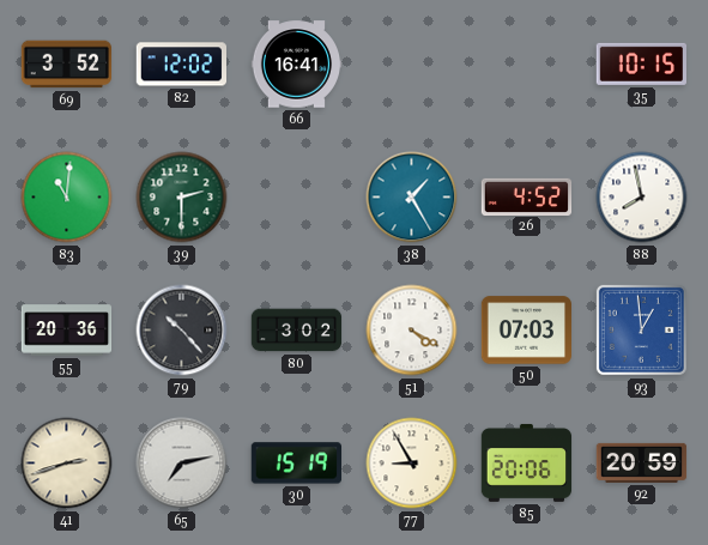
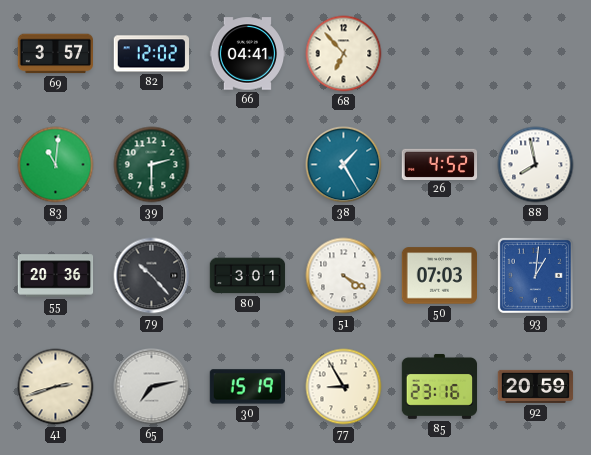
69: 3:52 -> 3:57 (55, 54)
66: 16:41 -> 04:41 (248, 54)
68: none -> 6:53 (344, 54)
35: 10:15 -> none (641, 63)
80: 3:02 -> 3:01 (248, 276)
93: 12:59 -> 1:01 (535, 275)
85: 20:06 -> 23:16 (440, 386)
